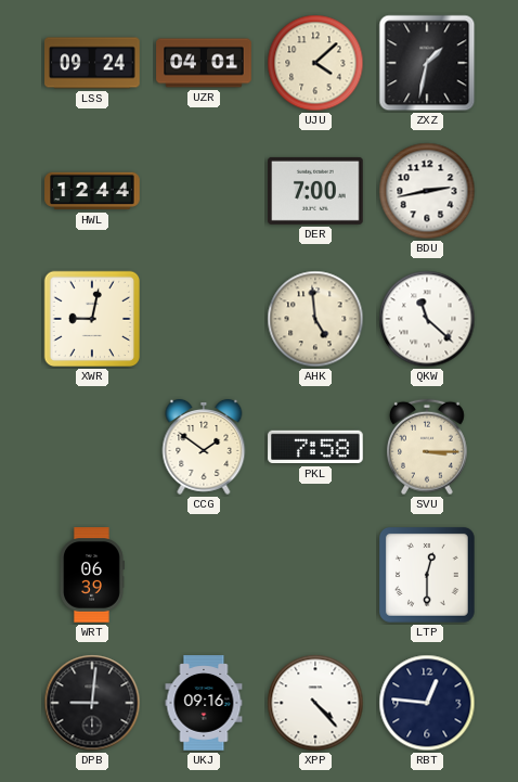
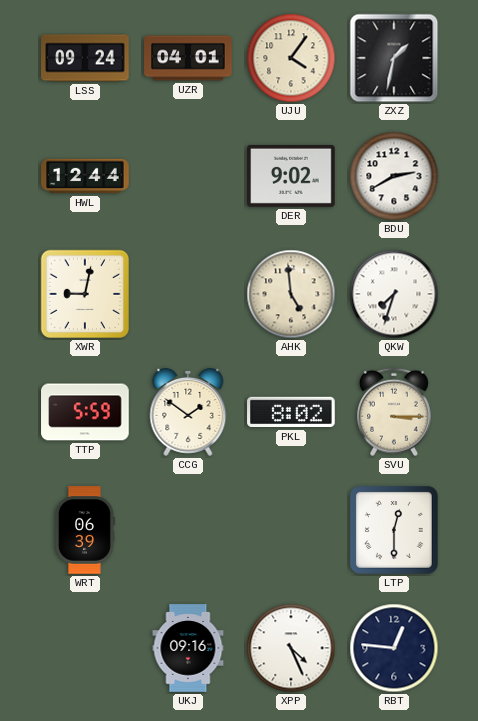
UJU: 4:08 -> 4:06 (291, 58)
DER: 7:00 -> 9:02 (291, 176)
BDU: 2:43 -> 2:40 (394, 176)
QKW: 11:22 -> 7:33 (394, 294)
TTP: none -> 5:59 (85, 412)
PKL: 7:58 -> 8:02 (291, 412)
DPB: 9:01 -> none (92, 703)
XPP: 4:23 -> 4:26 (291, 648)
